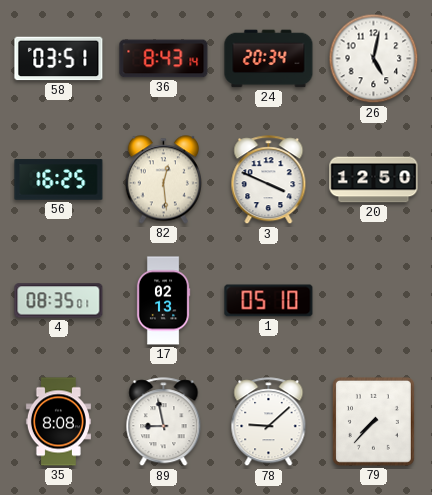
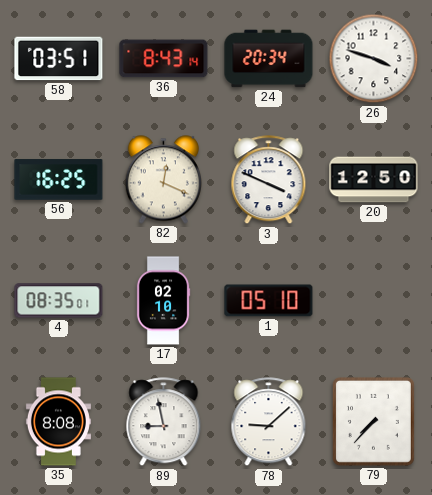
26: 5:02 -> 3:48 (374, 59)
82: 12:29 -> 12:19 (163, 180)
17: 02:13 -> 02:10 (163, 301)
